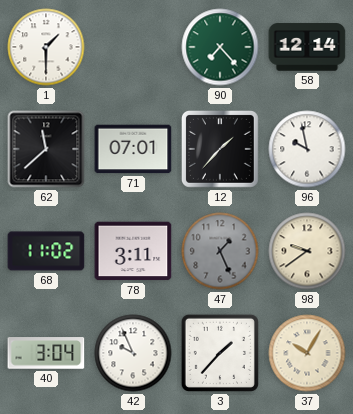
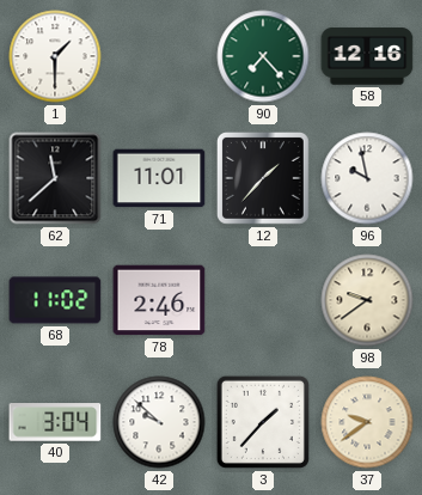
58: 12:14 -> 12:16 (367, 56)
71: 07:01 -> 11:01 (159, 178)
78: 3:11 -> 2:46 (159, 300)
47: 1:26 -> none (220, 251)
42: 9:56 -> 9:52 (159, 422)
37: 10:05 -> 9:39 (367, 422)
